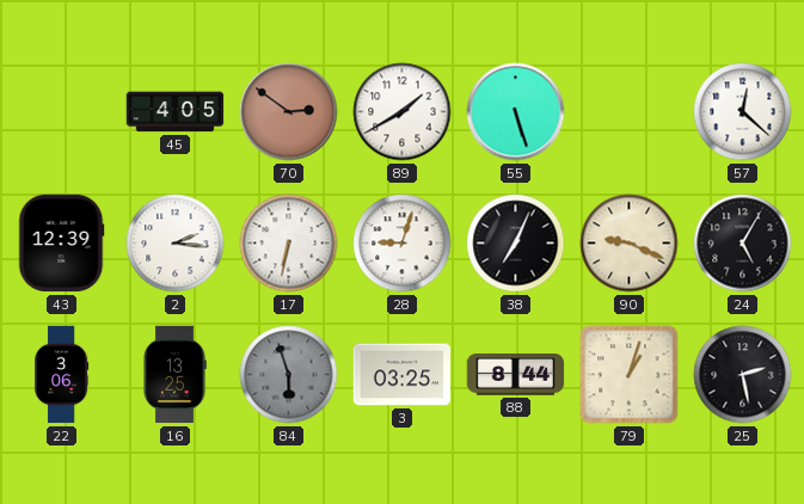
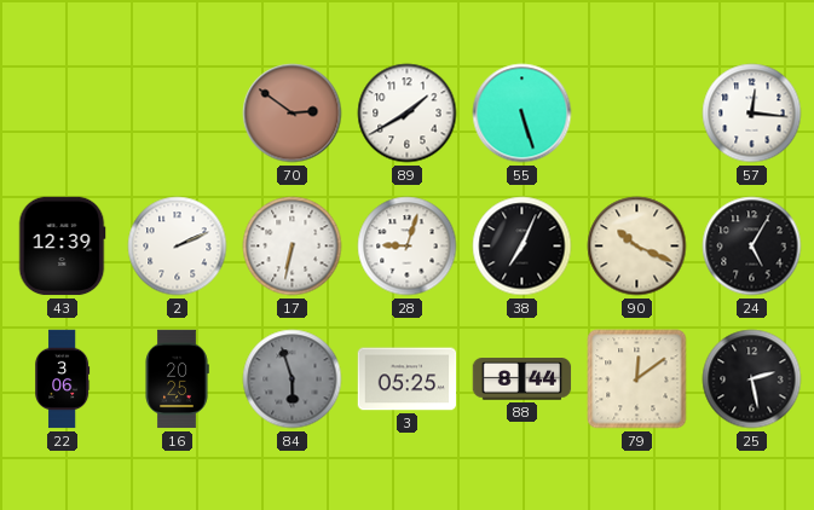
45: 4:05 -> none (176, 112)
57: 12:22 -> 12:16 (752, 114)
2: 2:16 -> 2:11 (178, 247)
90: 9:19 -> 10:19 (637, 247)
16: 13:25 -> 20:25 (177, 379)
3: 03:25 -> 05:25 (408, 379)
79: 1:03 -> 12:09 (637, 379)
